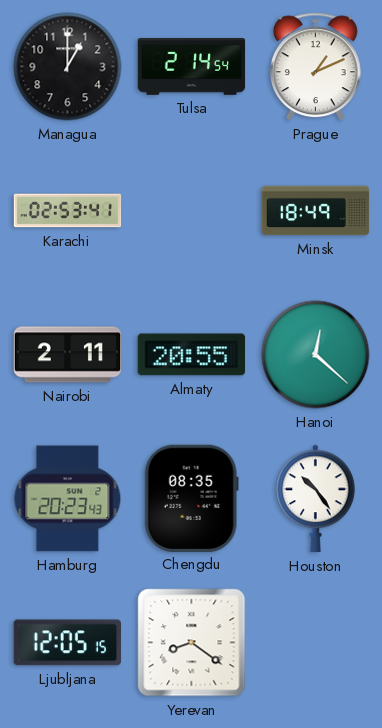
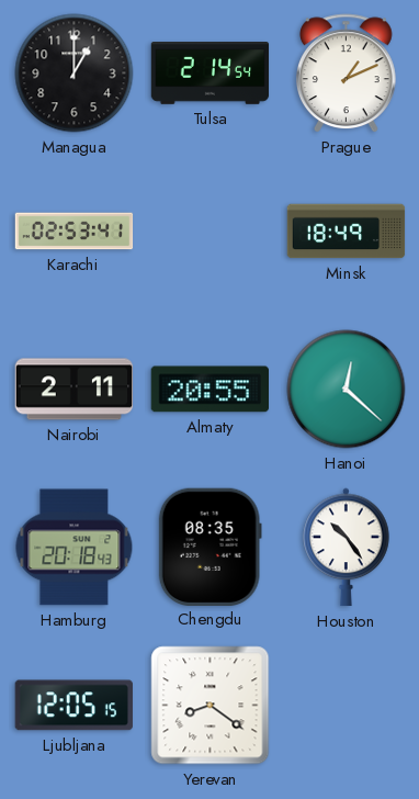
Hamburg: 20:23 -> 20:18 (75, 548)
